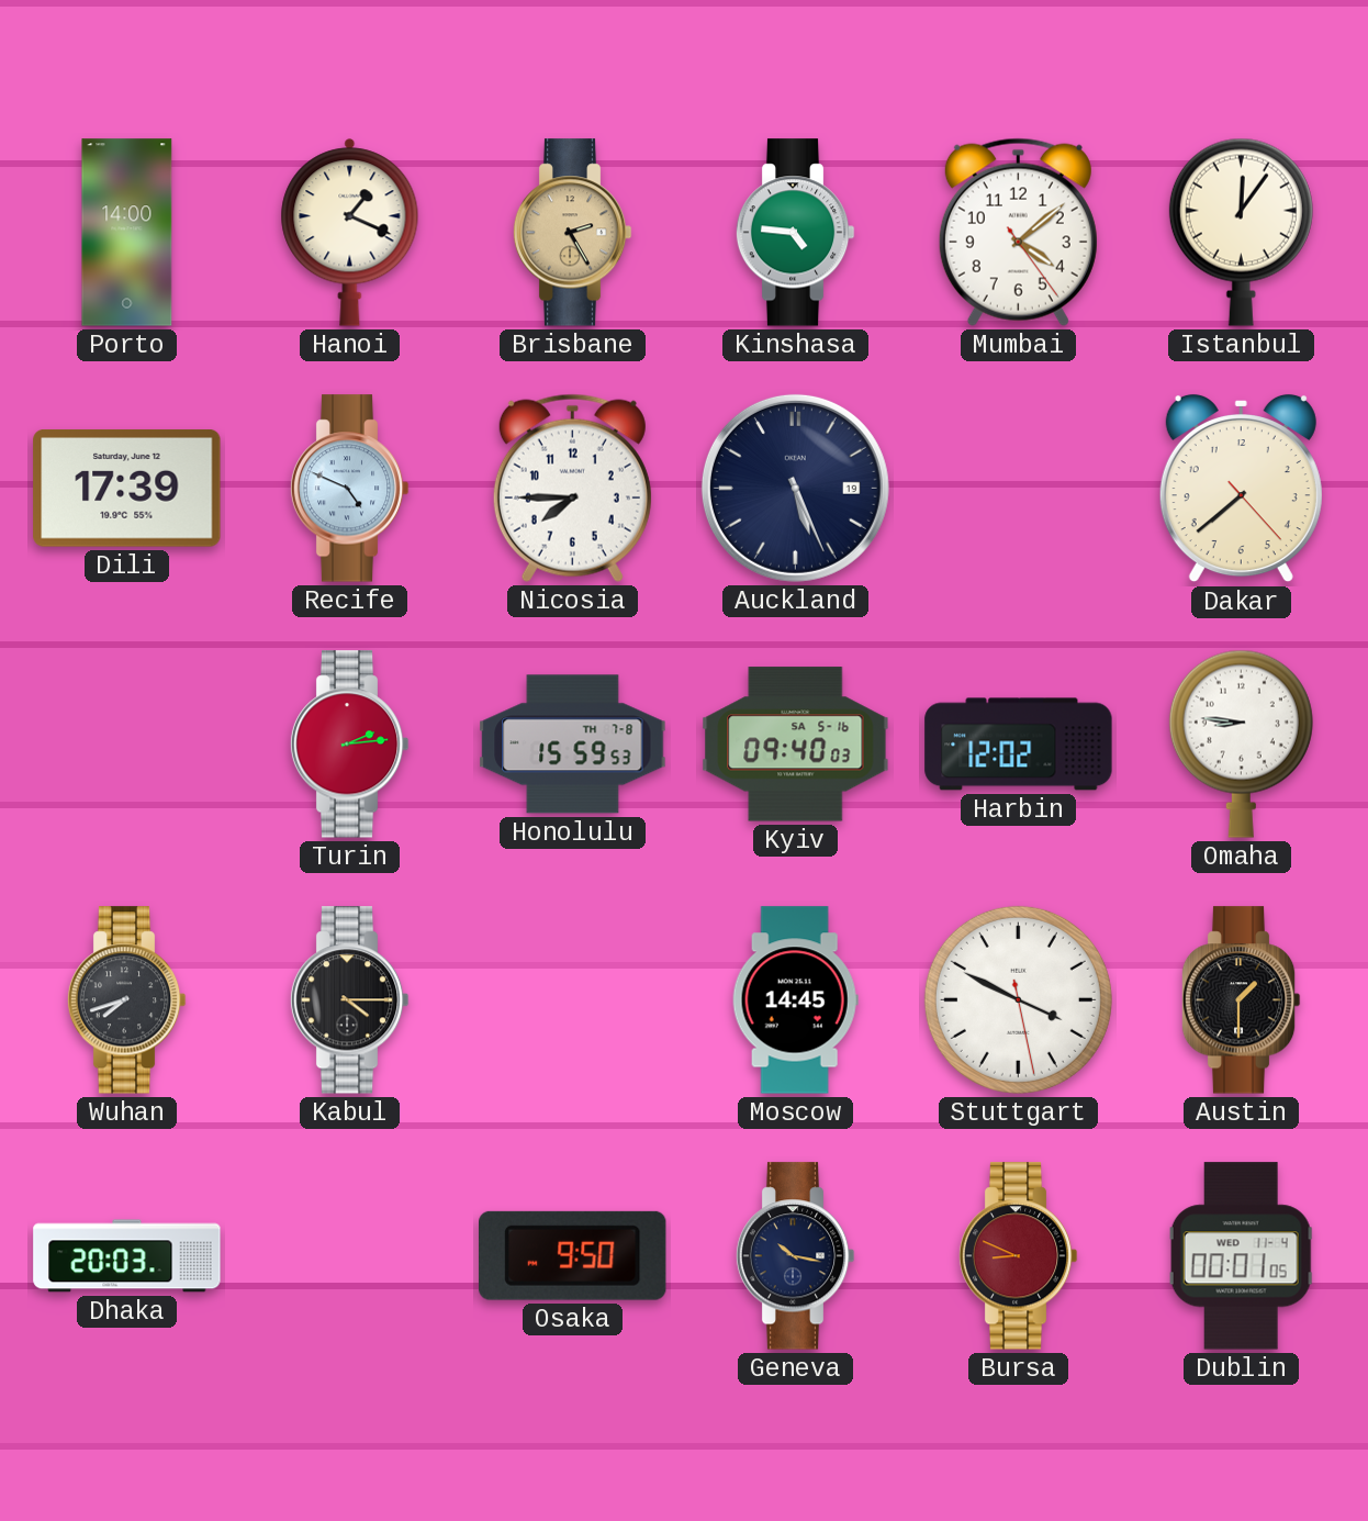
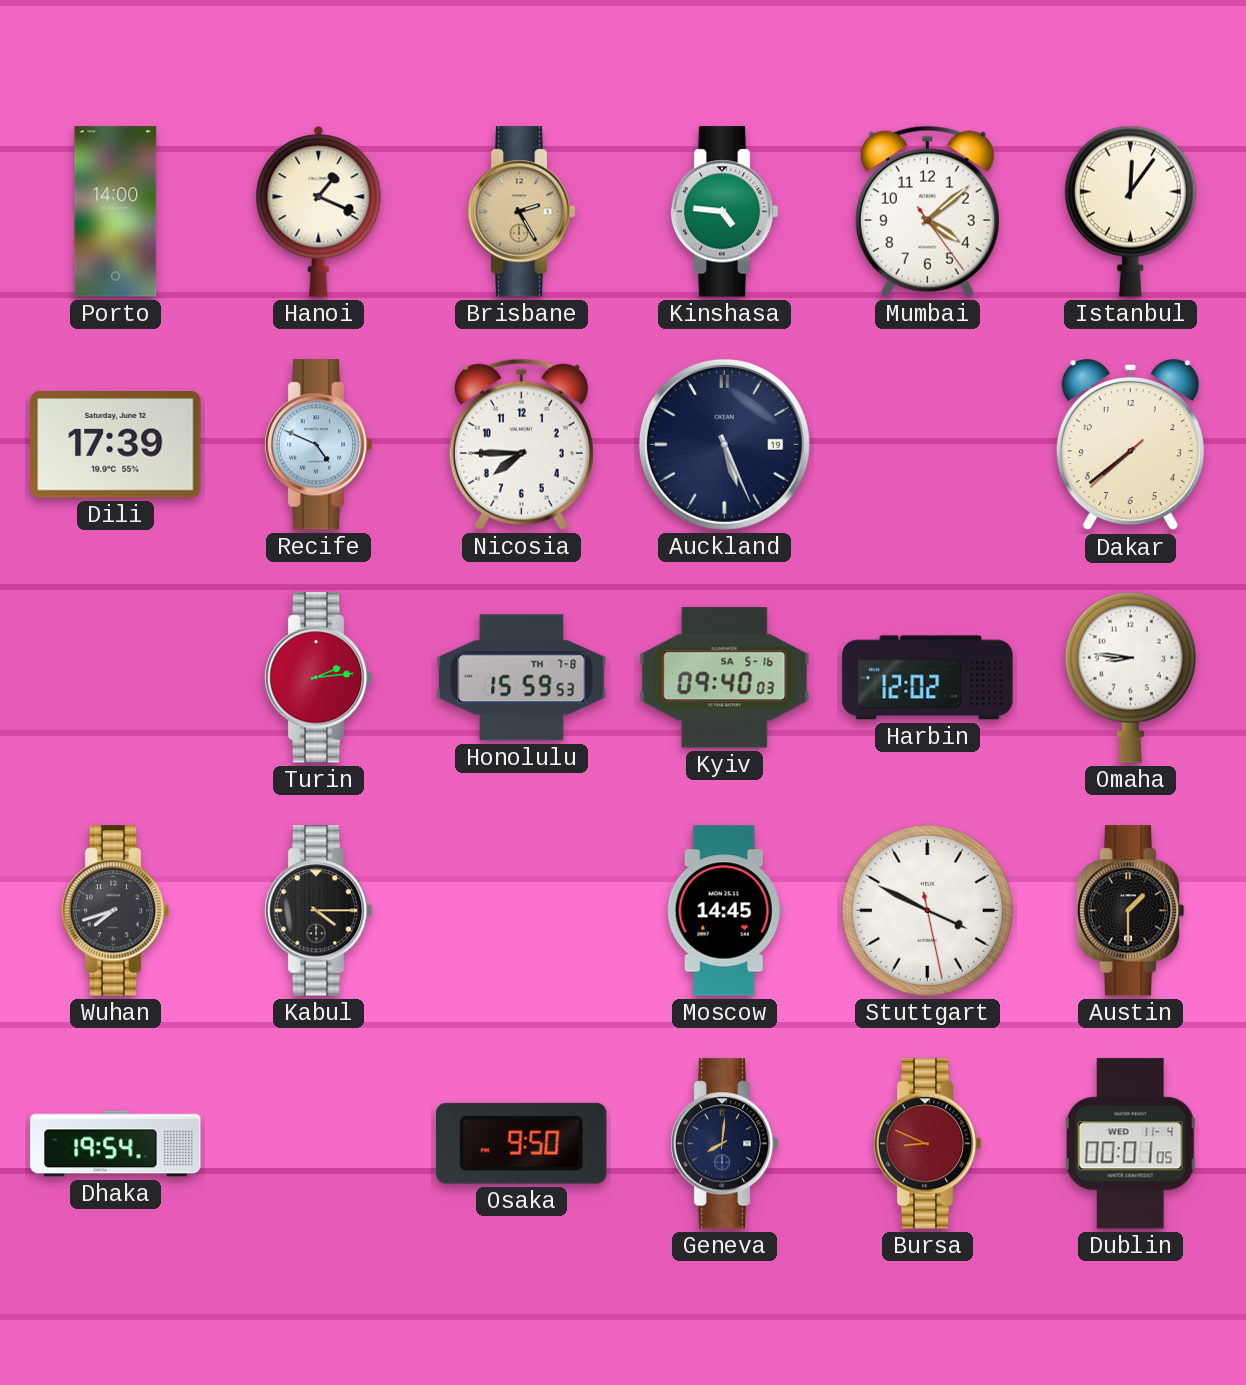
Dakar: 7:38:23 -> 7:38:38 (1130, 445)
Dhaka: 20:03 -> 19:54 (116, 1144)
Geneva: 10:17 -> 8:01 (724, 1144)
